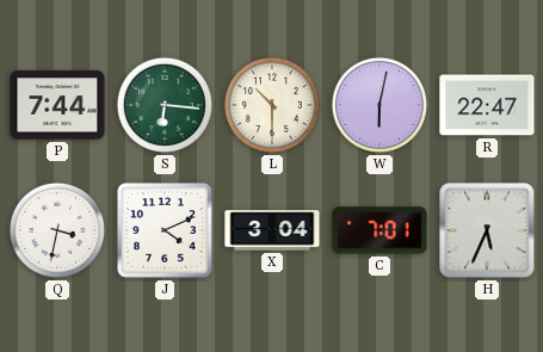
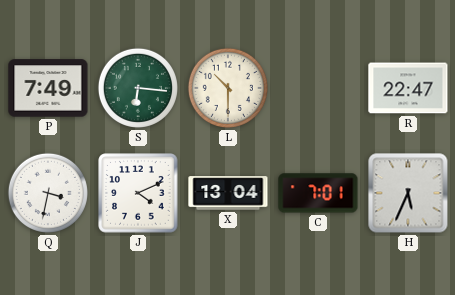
P: 7:44 -> 7:49 (48, 88)
W: 6:02 -> none (380, 105)
X: 3:04 -> 13:04 (228, 193)
